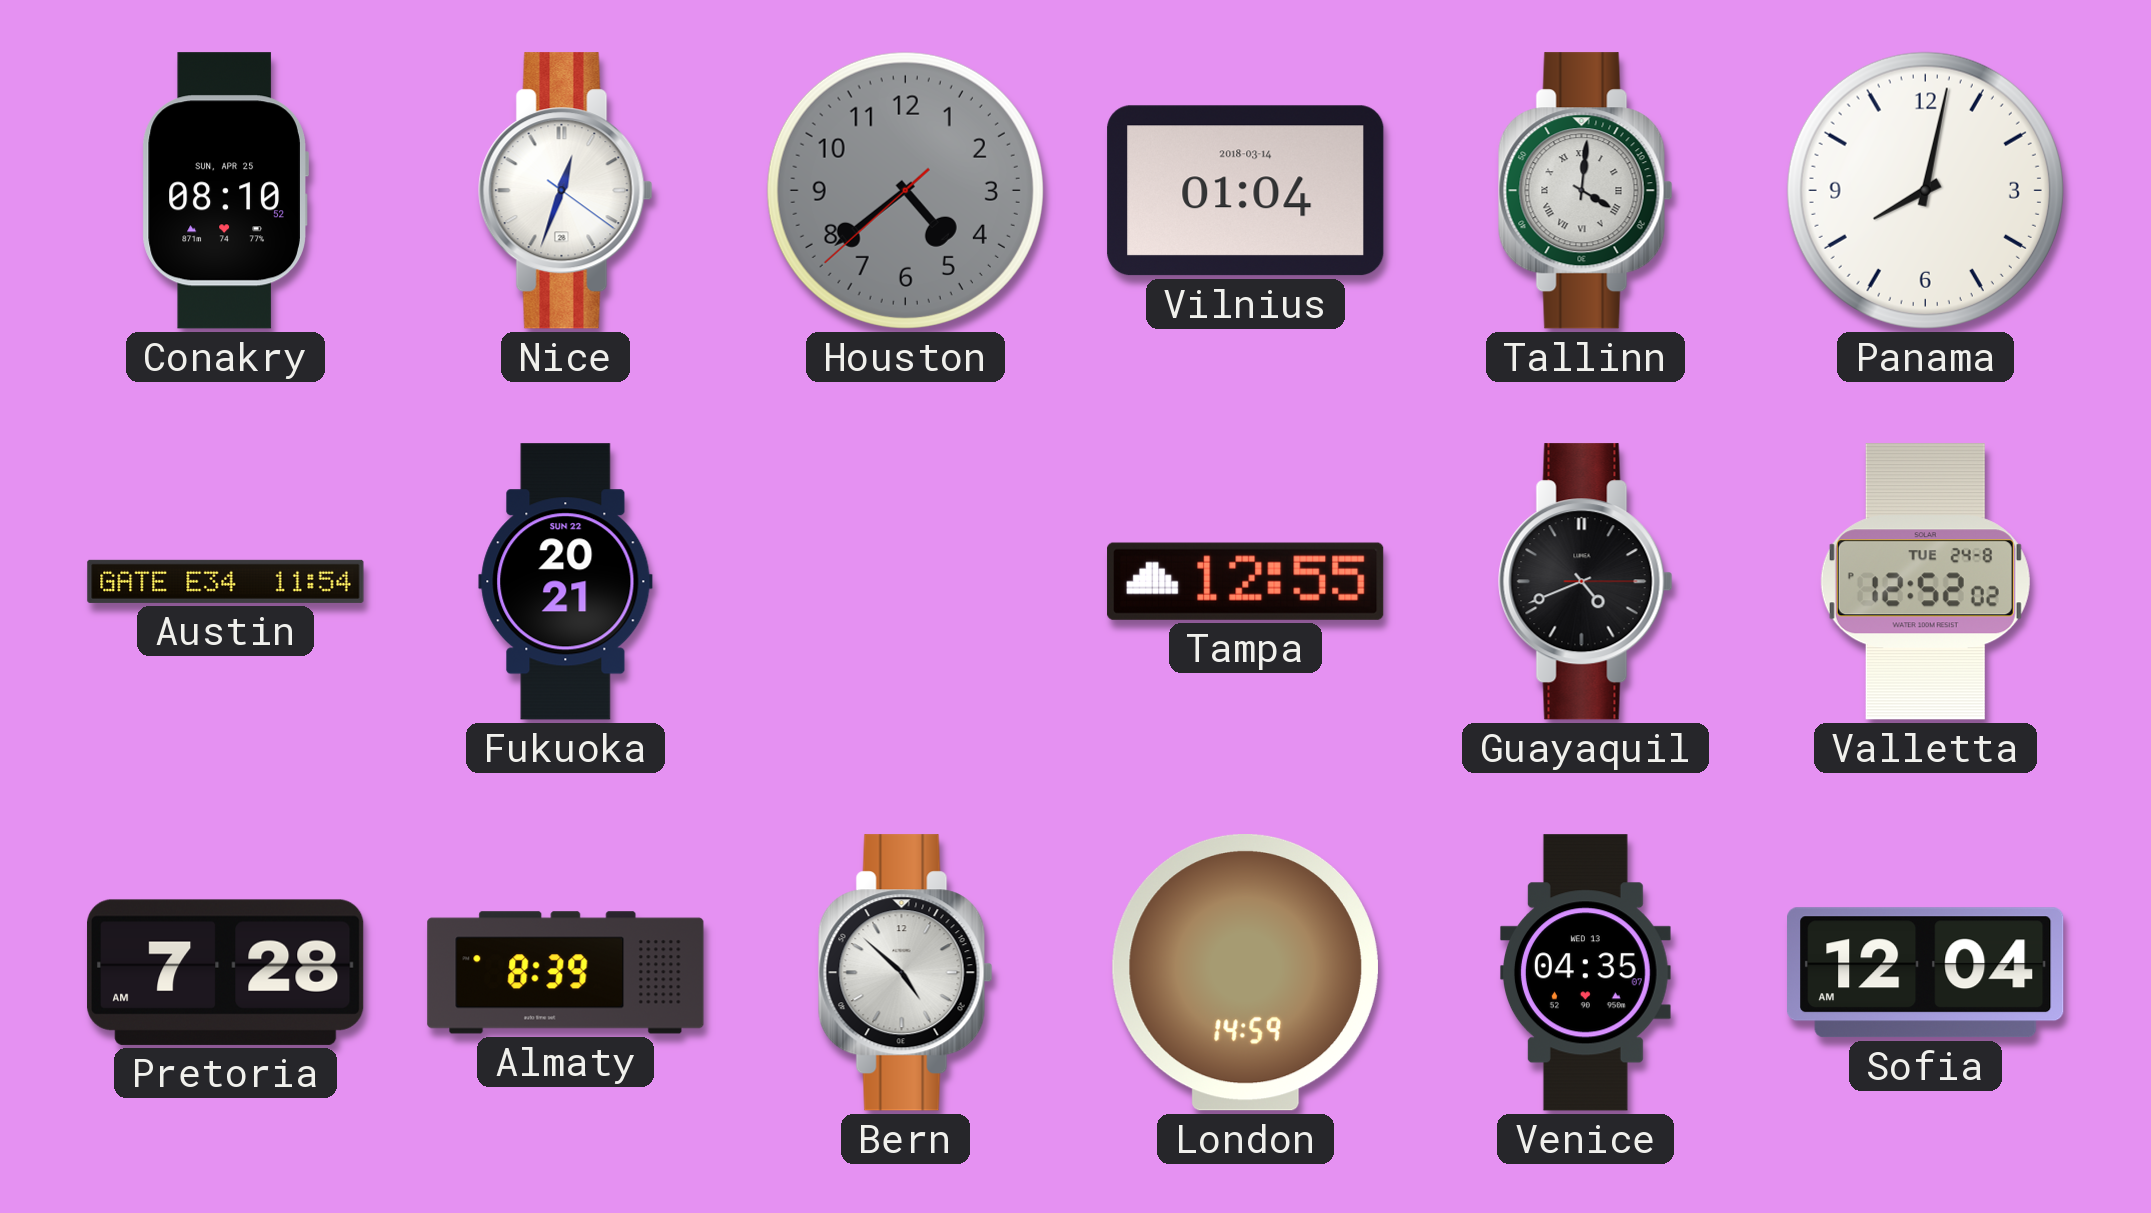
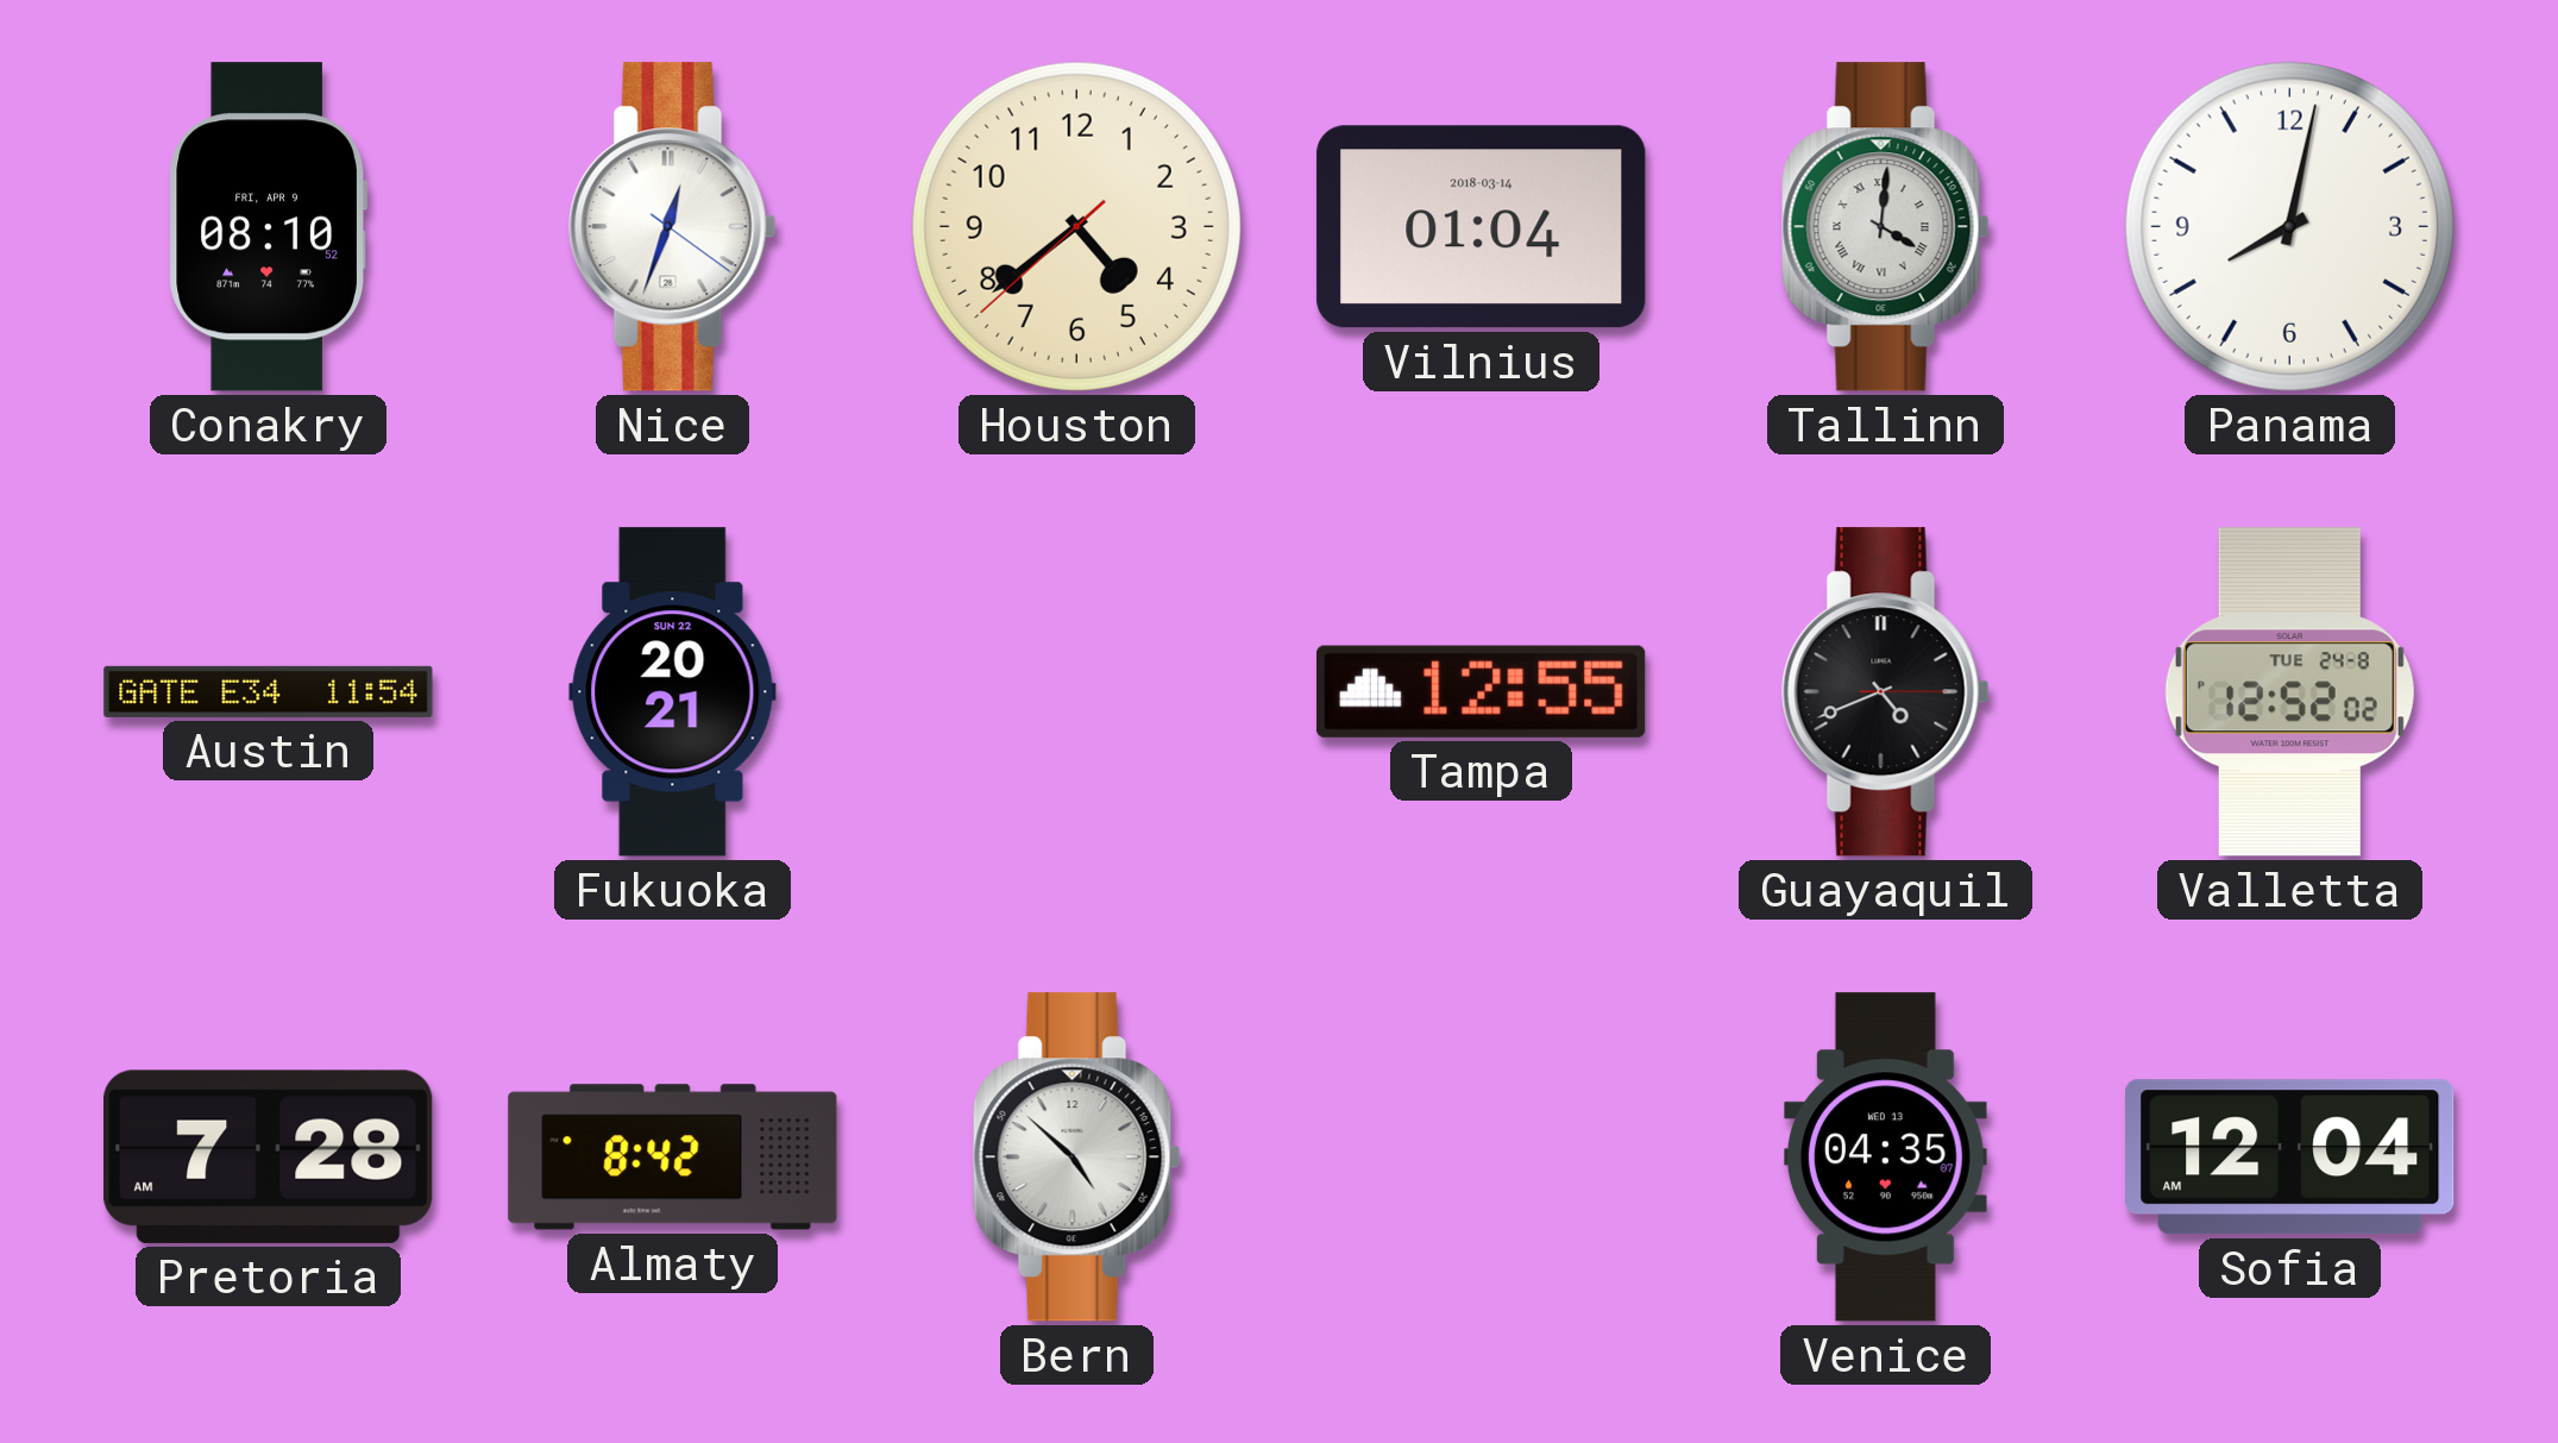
Conakry date: SUN, APR 25 -> FRI, APR 9 (268, 227)
Houston dial: grey -> cream (1076, 226)
Almaty: 8:39 -> 8:42 (673, 1157)
London: 14:59 -> none (1245, 973)
